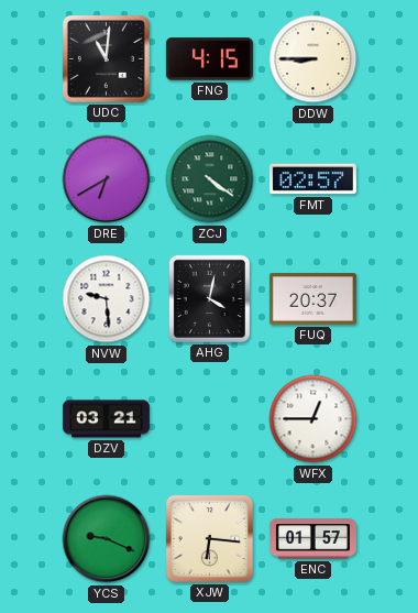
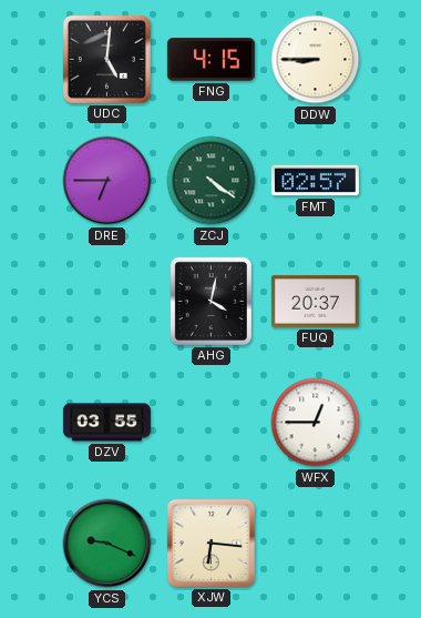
UDC: 11:01 -> 5:01 (106, 59)
DRE: 6:40 -> 6:45 (107, 181)
NVW: 9:29 -> none (107, 299)
DZV: 03:21 -> 03:55 (106, 423)
ENC: 01:57 -> none (312, 539)
